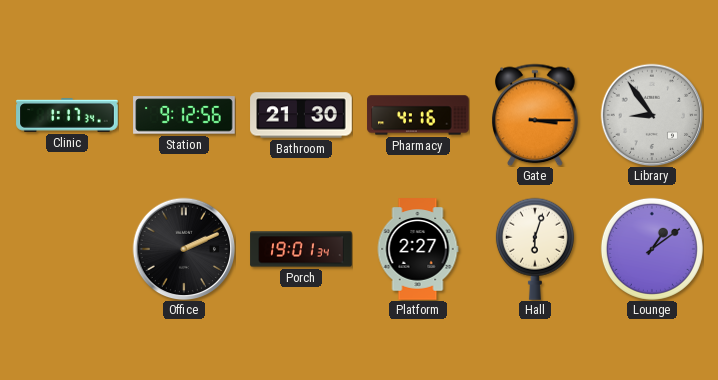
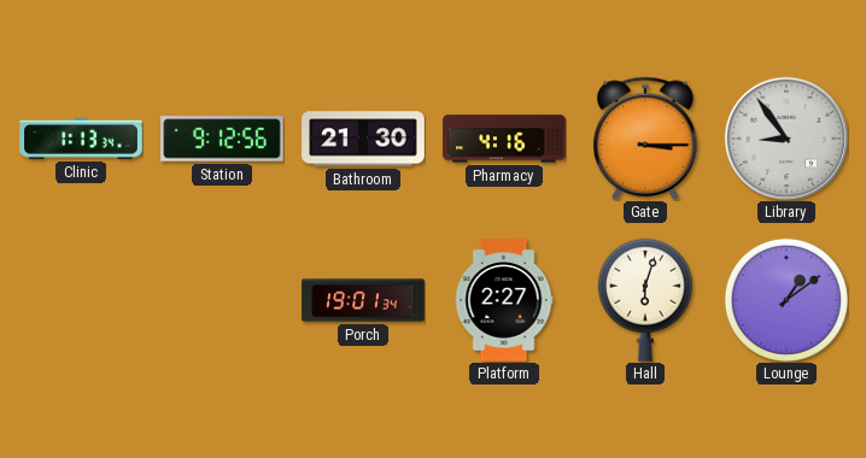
Clinic: 1:17 -> 1:13 (81, 139)
Office: 2:11 -> none (184, 249)
